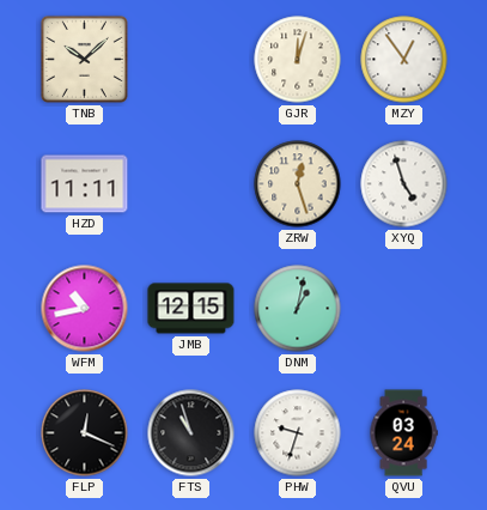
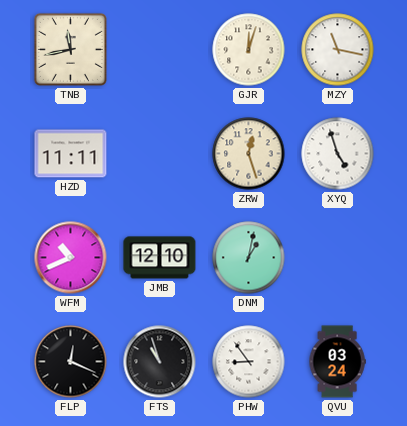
TNB: 10:08 -> 11:43 (70, 49)
MZY: 12:54 -> 11:17 (338, 50)
WFM: 10:43 -> 10:41 (71, 258)
JMB: 12:15 -> 12:10 (160, 258)
PHW: 9:33 -> 8:54 (249, 362)
